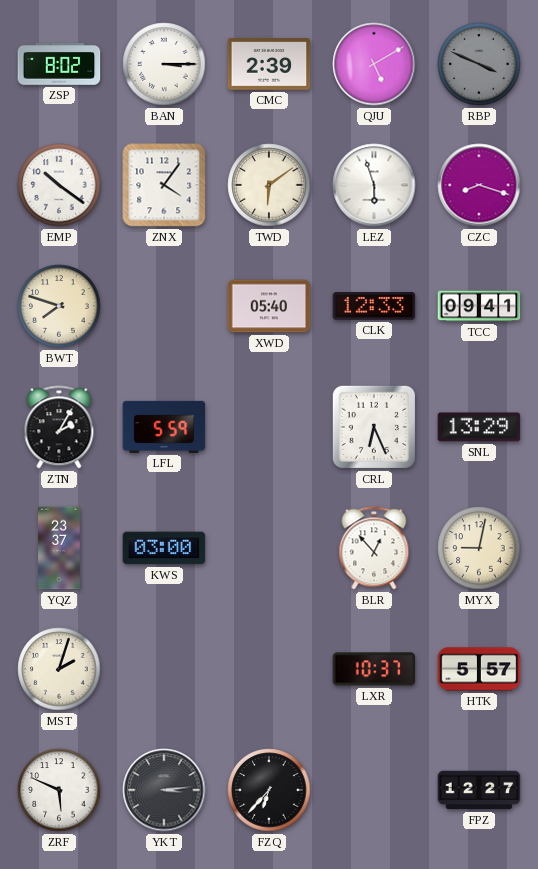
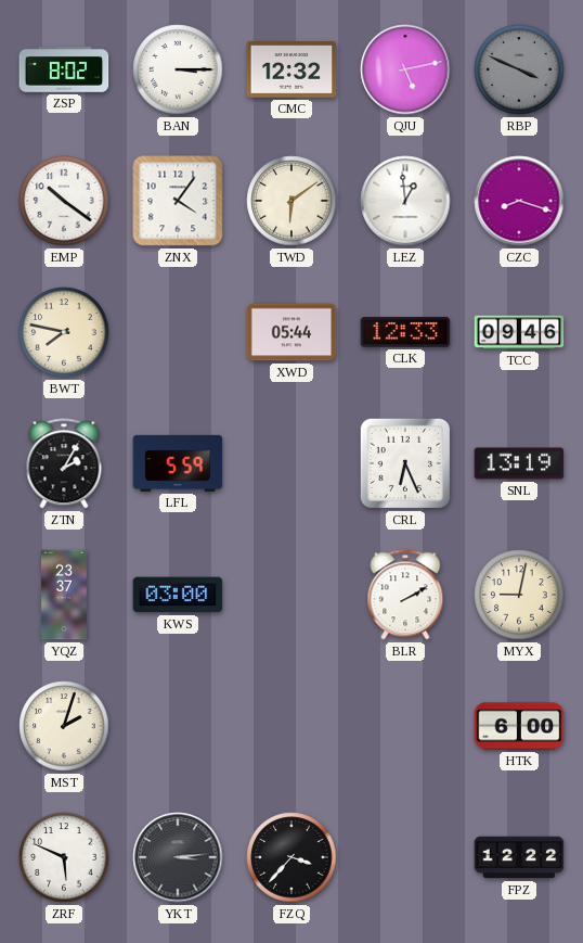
CMC: 2:39 -> 12:32 (291, 69)
QJU: 5:10 -> 5:13 (405, 69)
LEZ: 5:57 -> 12:59 (405, 201)
BWT: 7:48 -> 7:47 (64, 332)
XWD: 05:40 -> 05:44 (291, 332)
TCC: 09:41 -> 09:46 (519, 332)
SNL: 13:29 -> 13:19 (519, 463)
BLR: 12:53 -> 2:10 (405, 595)
LXR: 10:37 -> none (374, 669)
HTK: 5:57 -> 6:00 (519, 726)
FZQ: 6:37 -> 3:37 (291, 857)
FPZ: 12:27 -> 12:22 (519, 857)
